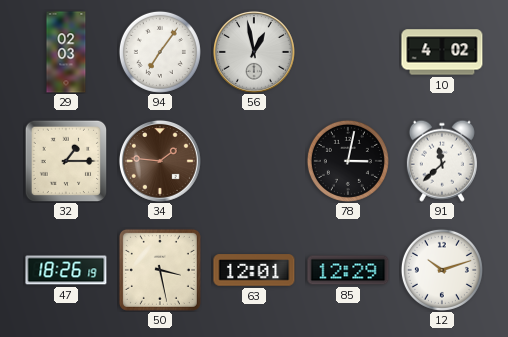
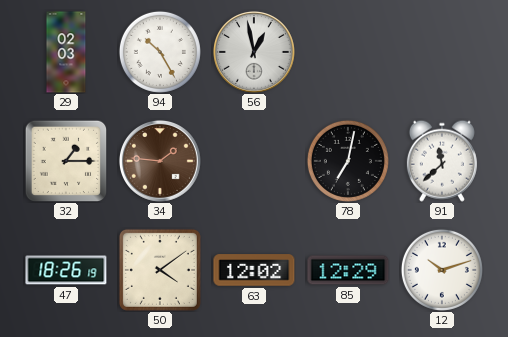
94: 7:06 -> 10:25 (160, 52)
10: 4:02 -> none (442, 52)
78: 3:02 -> 7:02 (348, 161)
50: 3:28 -> 4:09 (160, 270)
63: 12:01 -> 12:02 (254, 270)
